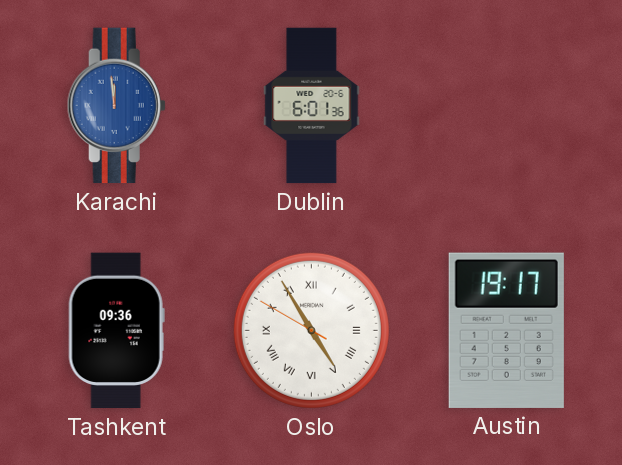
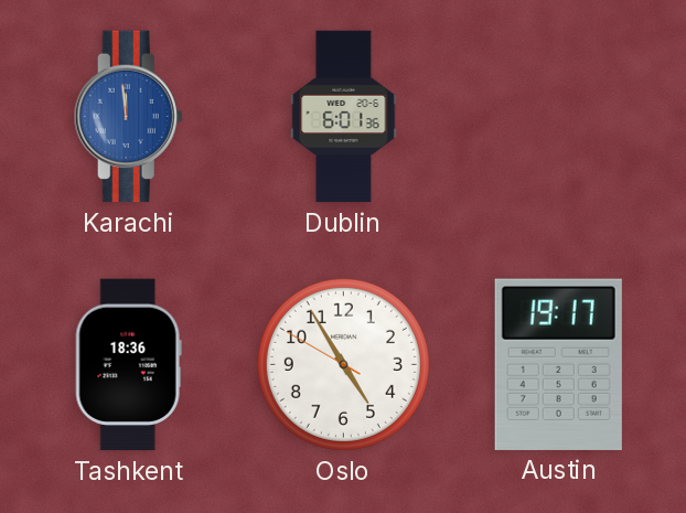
Tashkent: 09:36 -> 18:36 (128, 365)
Oslo numerals: Roman -> Arabic (343, 364)
